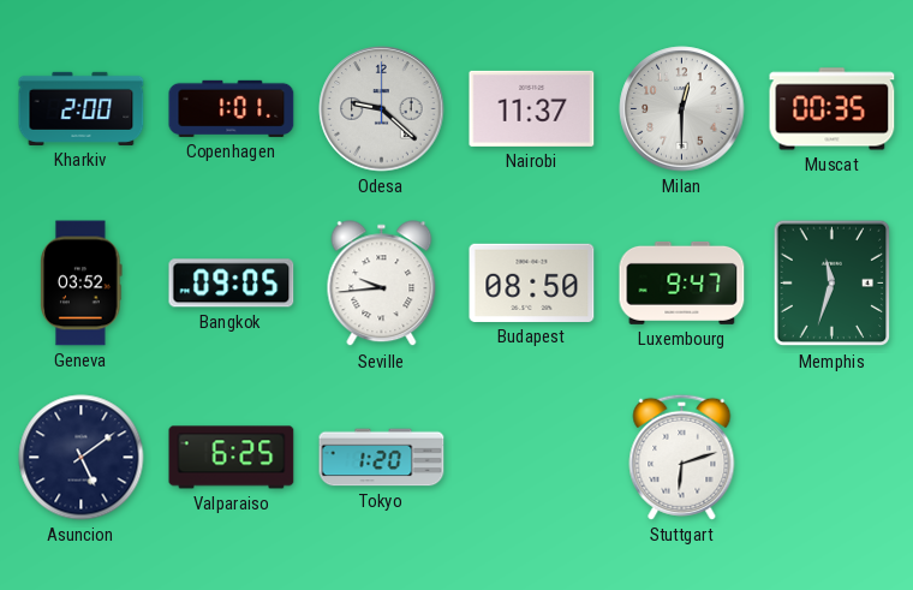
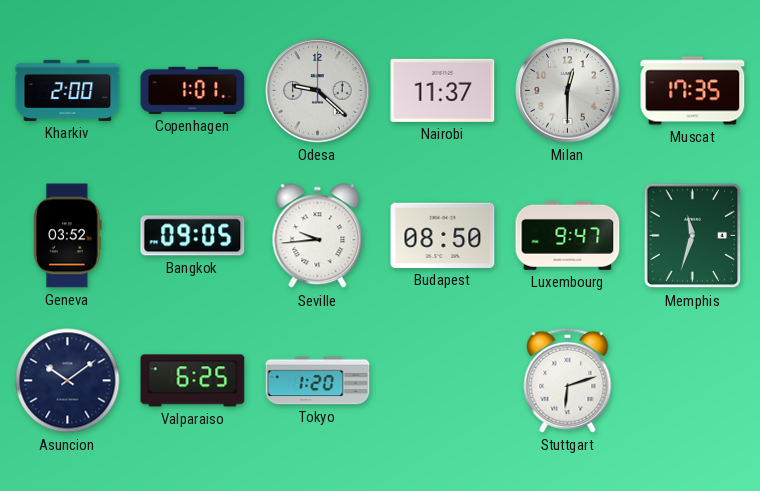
Muscat: 00:35 -> 17:35 (693, 91)
Asuncion: 5:09 -> 10:09 (68, 381)
